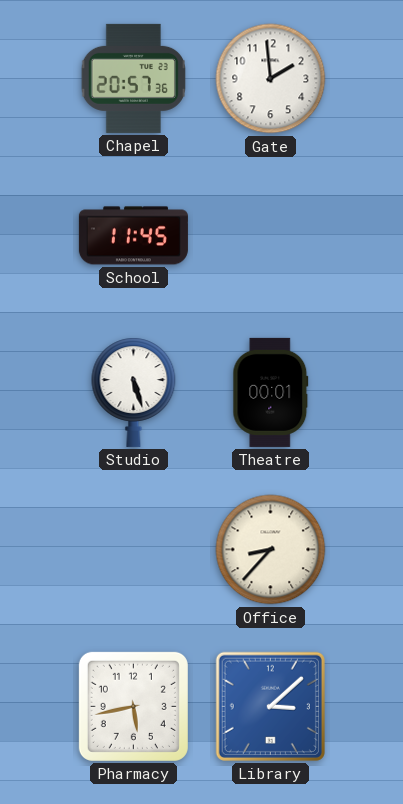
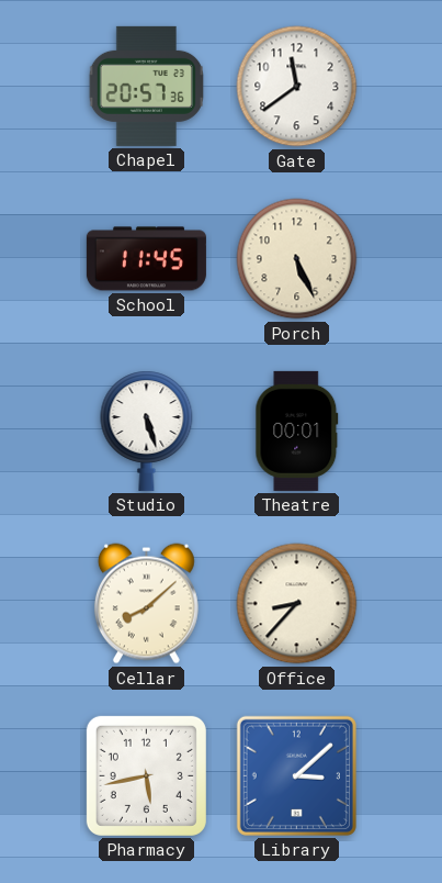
Gate: 1:59 -> 11:39 (297, 87)
Porch: none -> 5:26 (297, 259)
Cellar: none -> 8:08 (146, 604)
